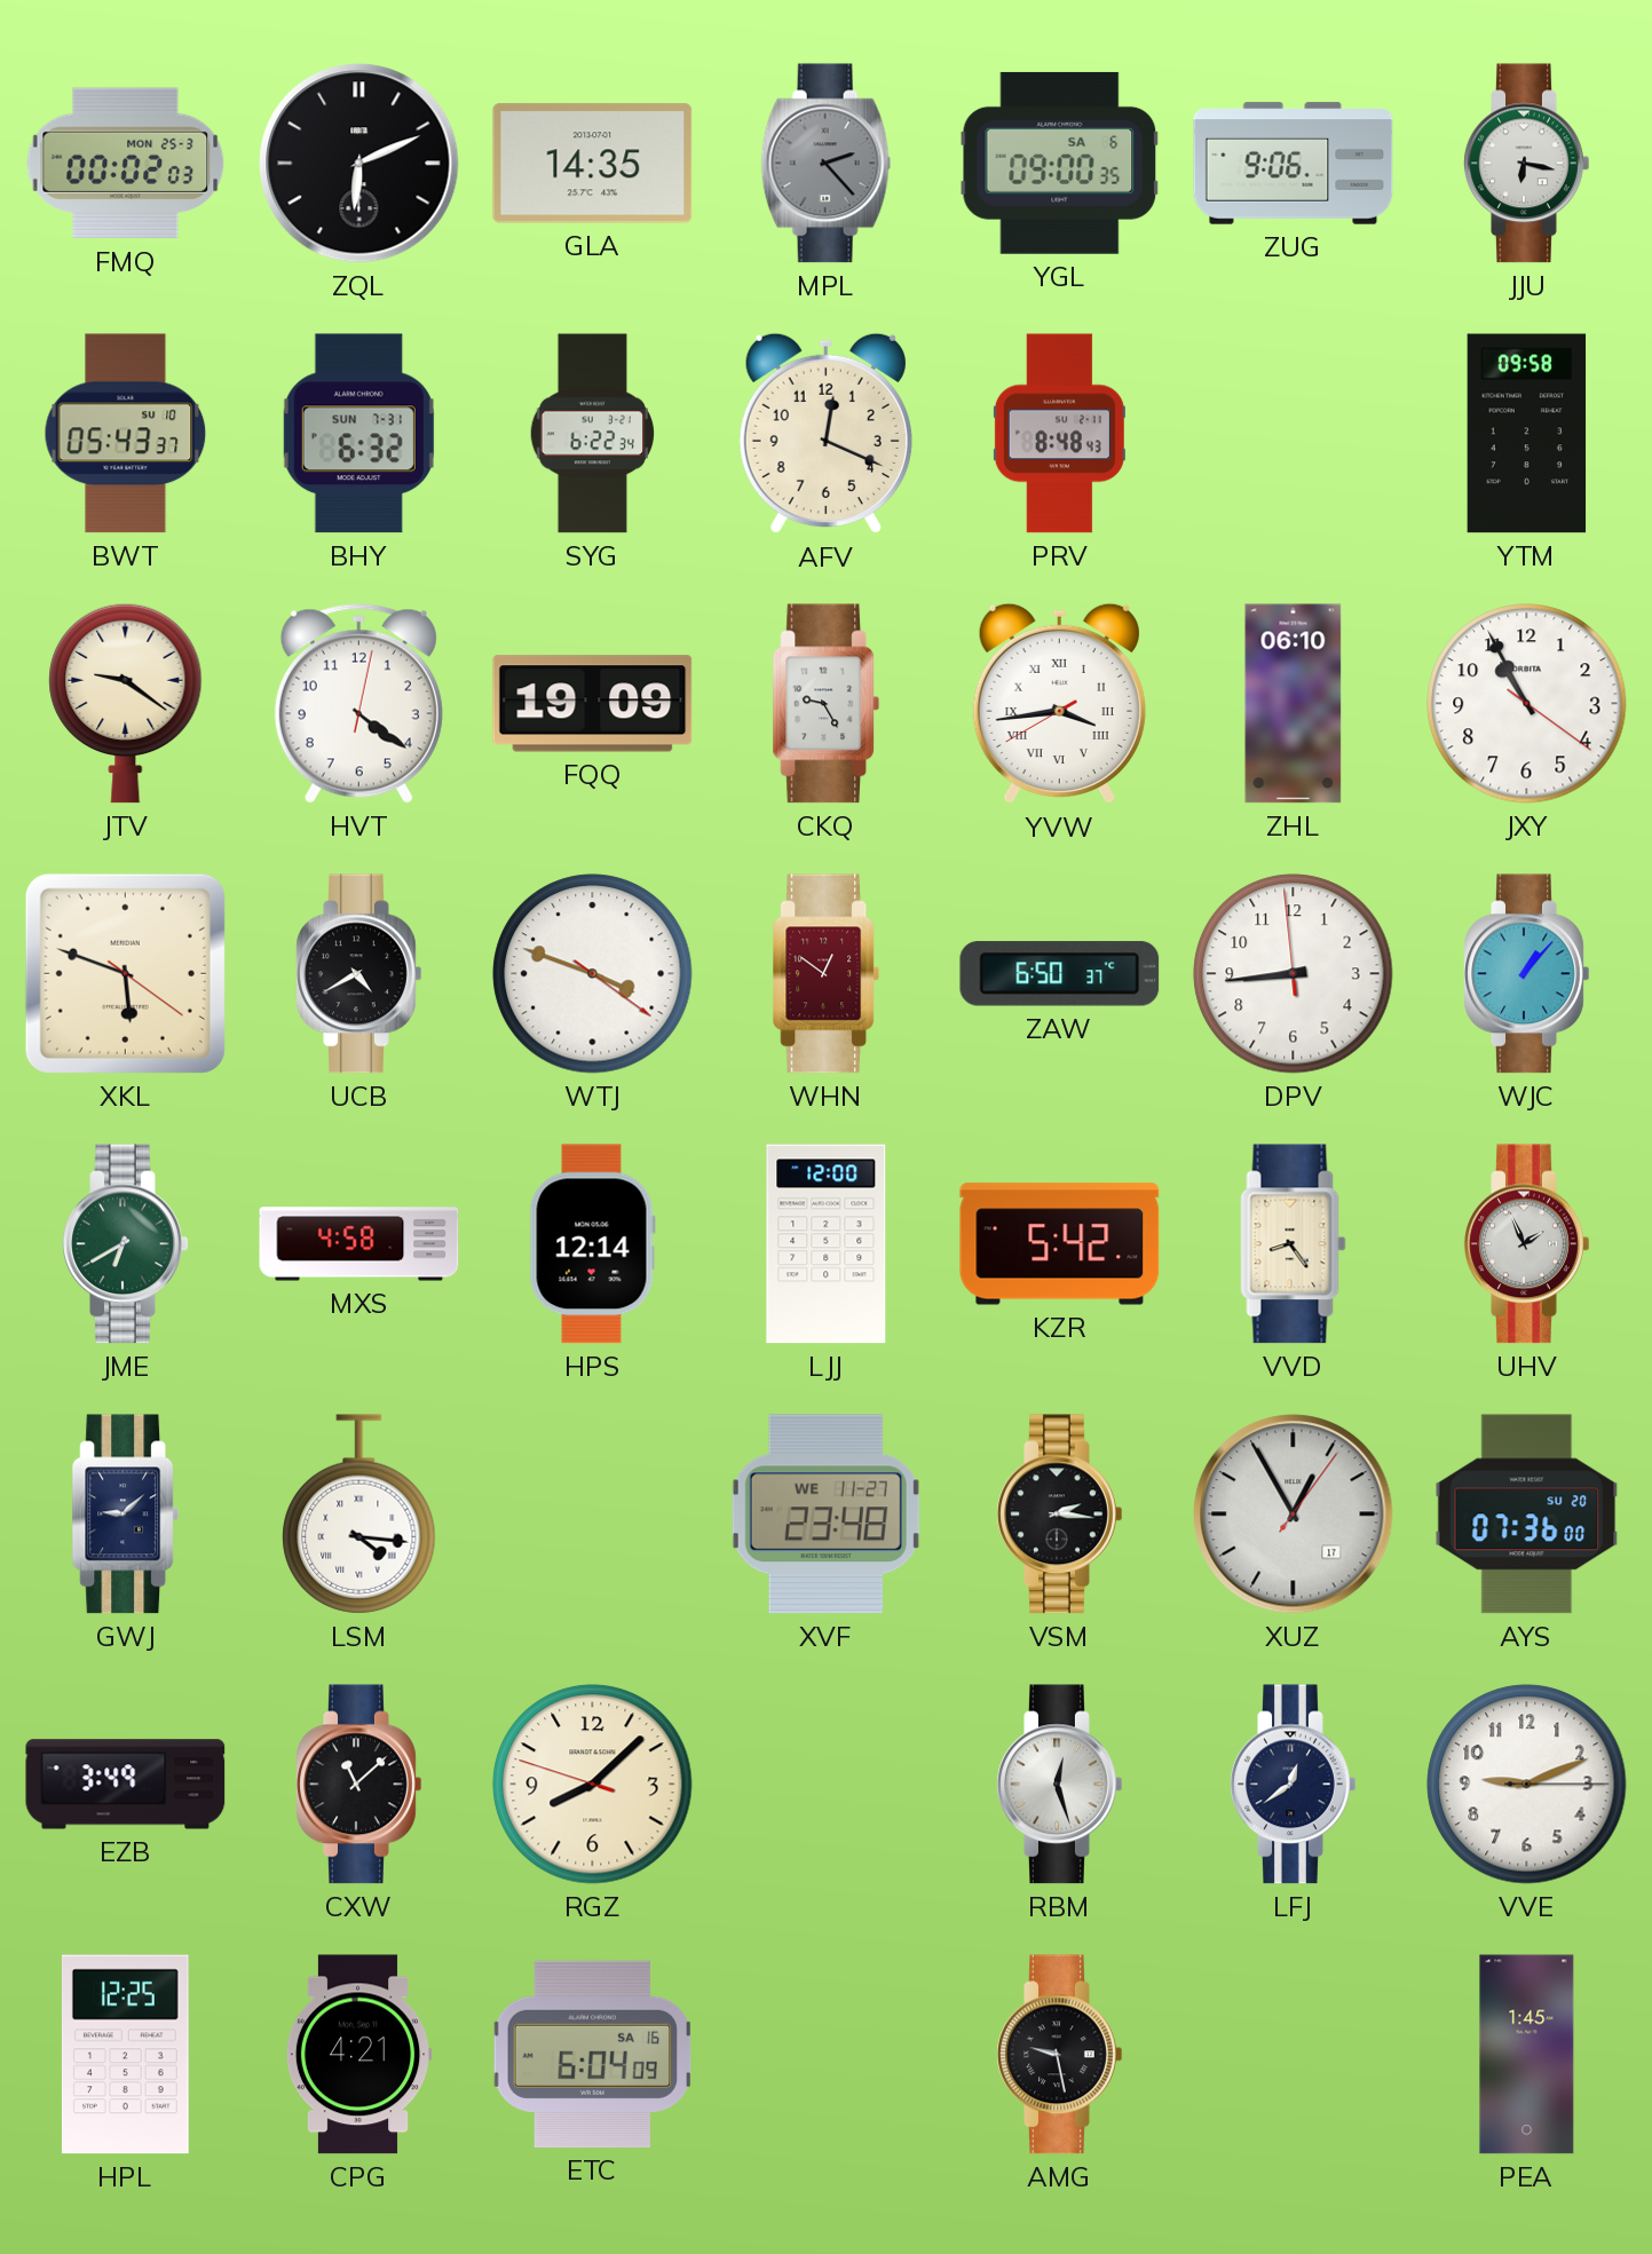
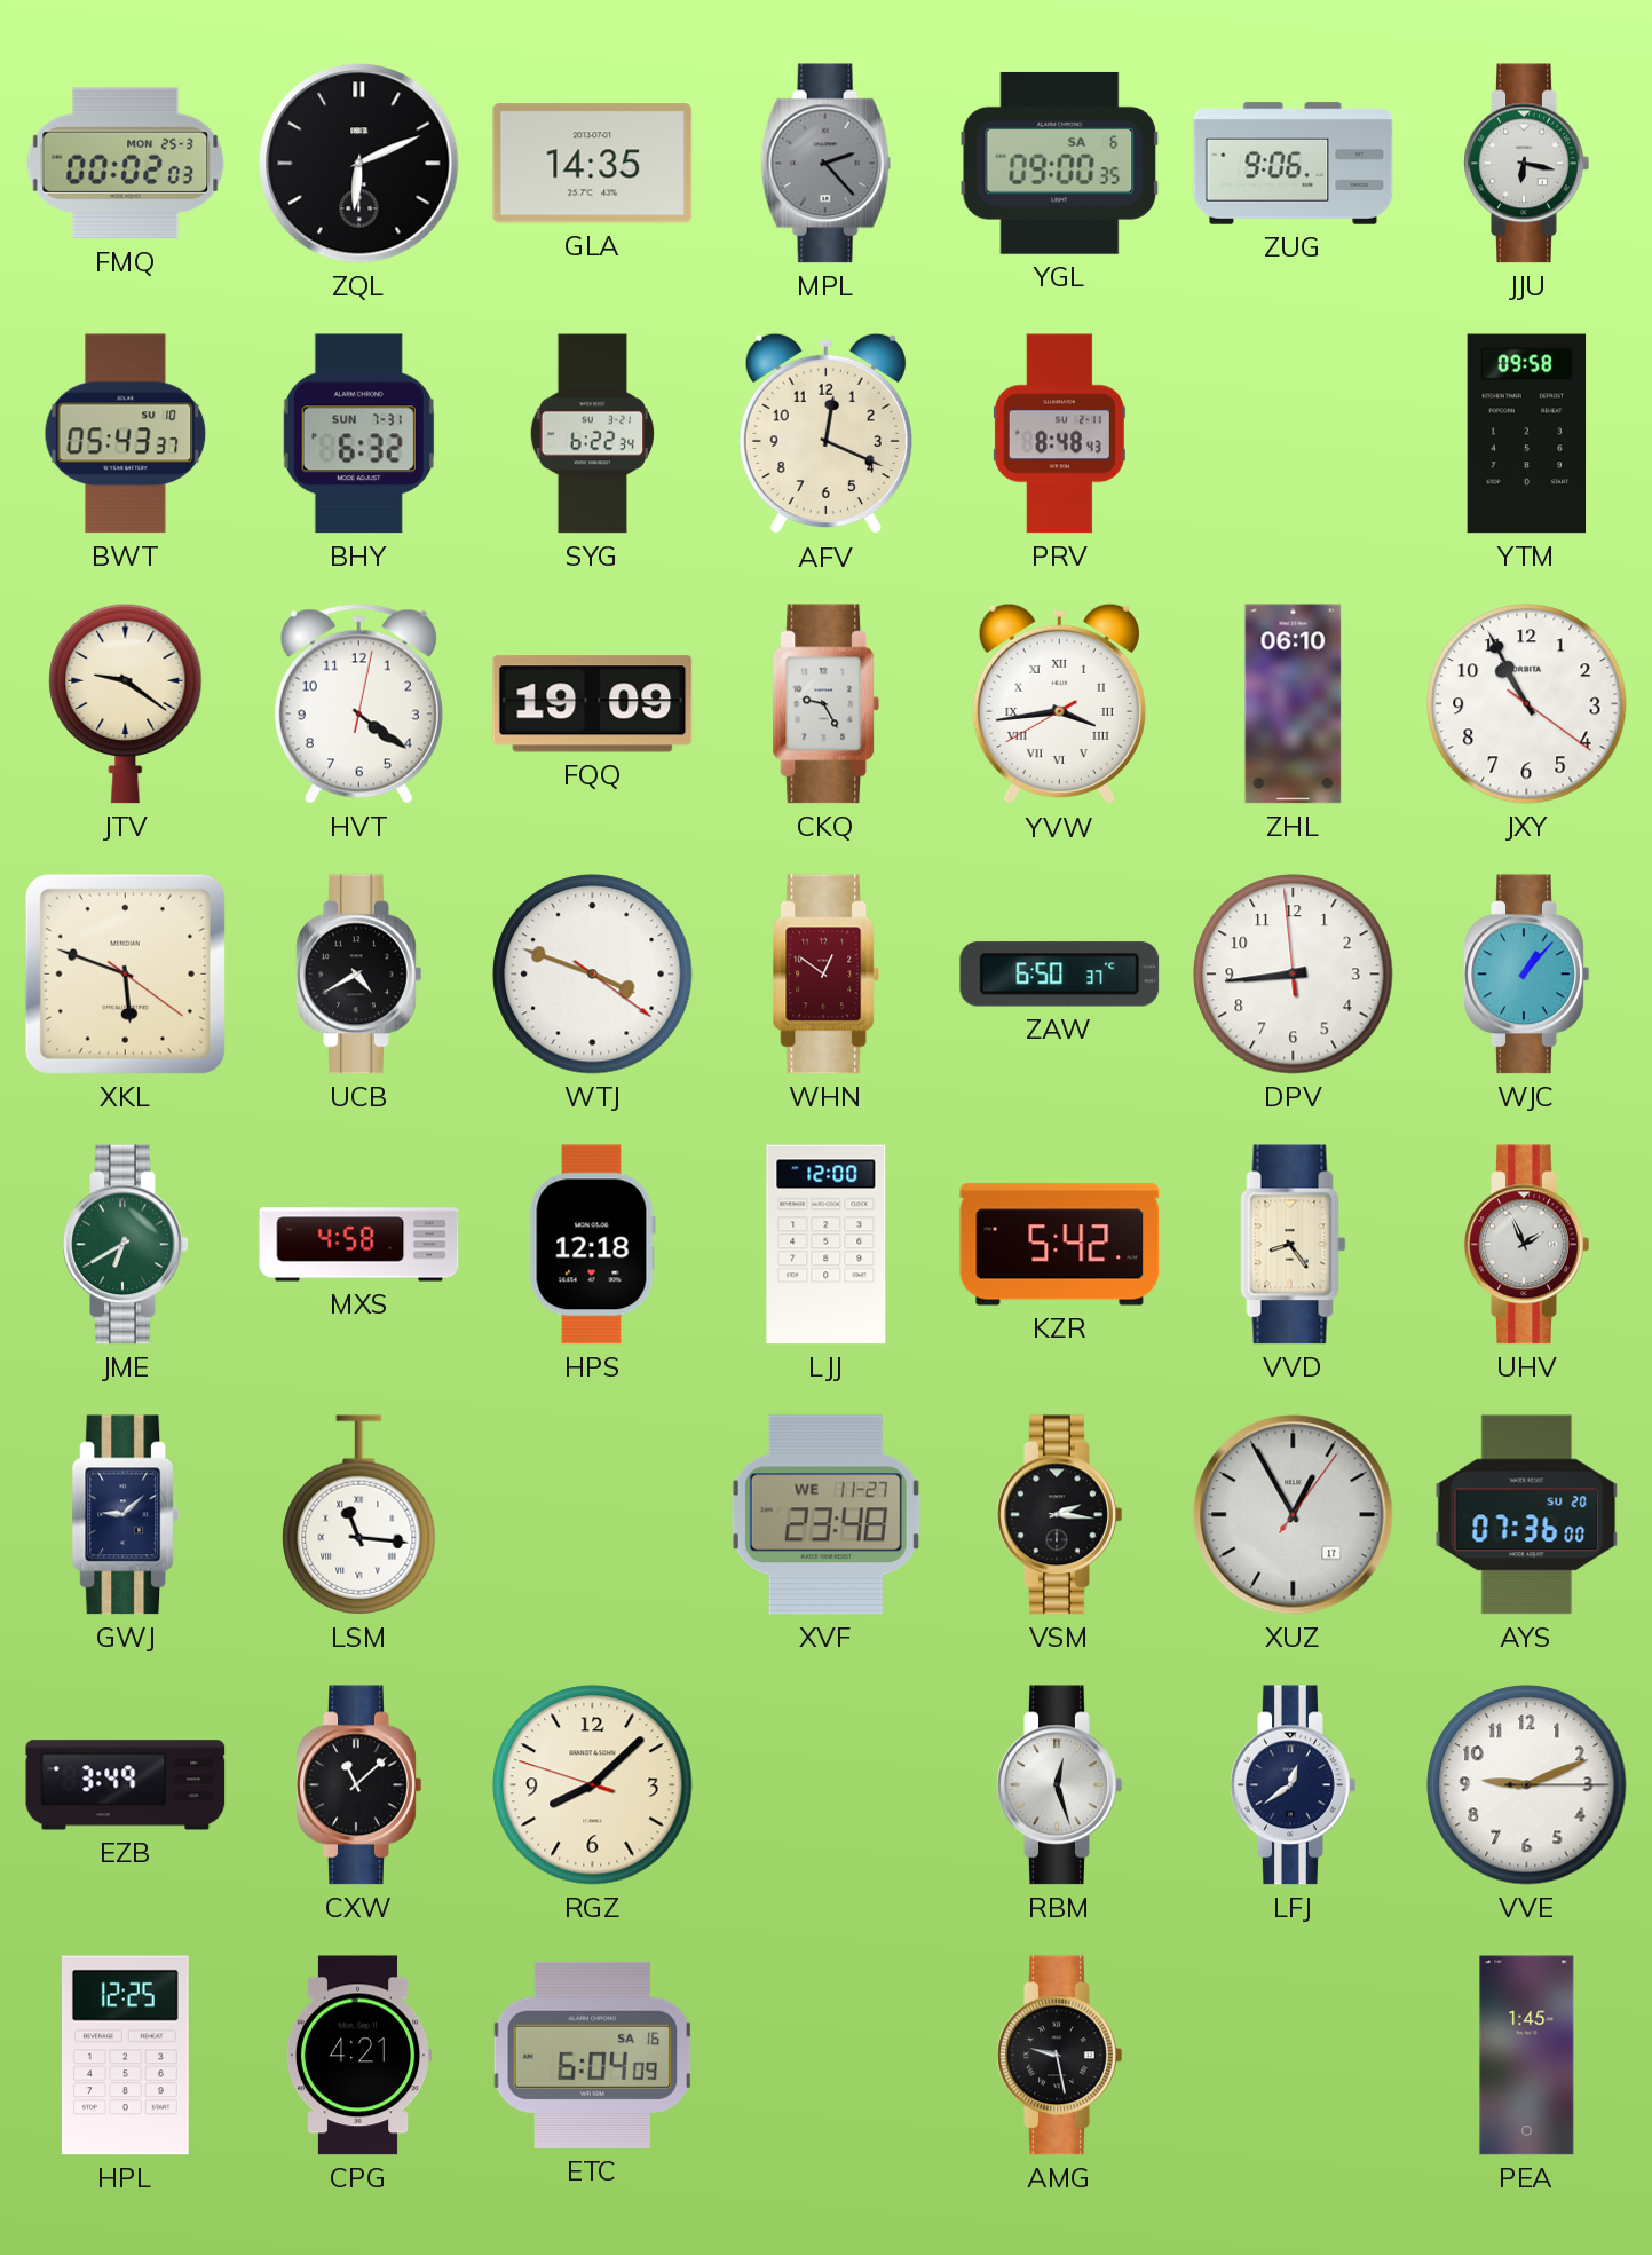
HPS: 12:14 -> 12:18 (592, 1245)
LSM: 4:16 -> 11:16 (359, 1515)
